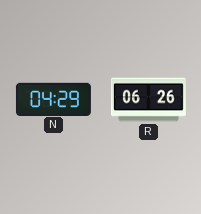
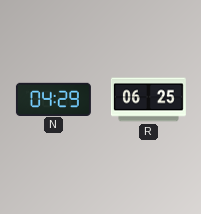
R: 06:26 -> 06:25 (148, 100)
